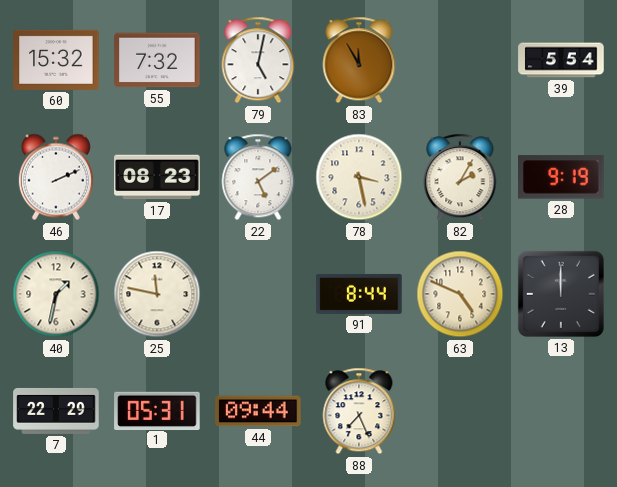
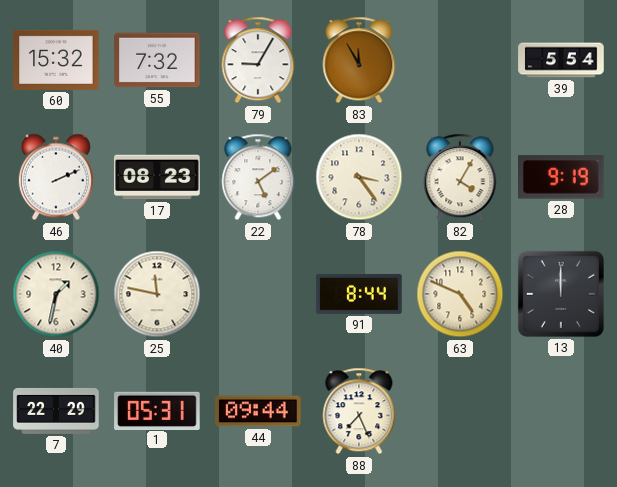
79: 5:02 -> 9:05 (258, 60)
78: 3:28 -> 3:24 (359, 177)
82: 2:05 -> 4:05 (460, 177)
